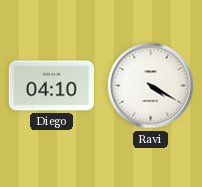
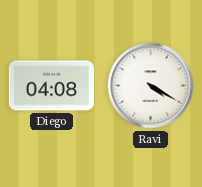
Diego: 04:10 -> 04:08 (52, 86)
